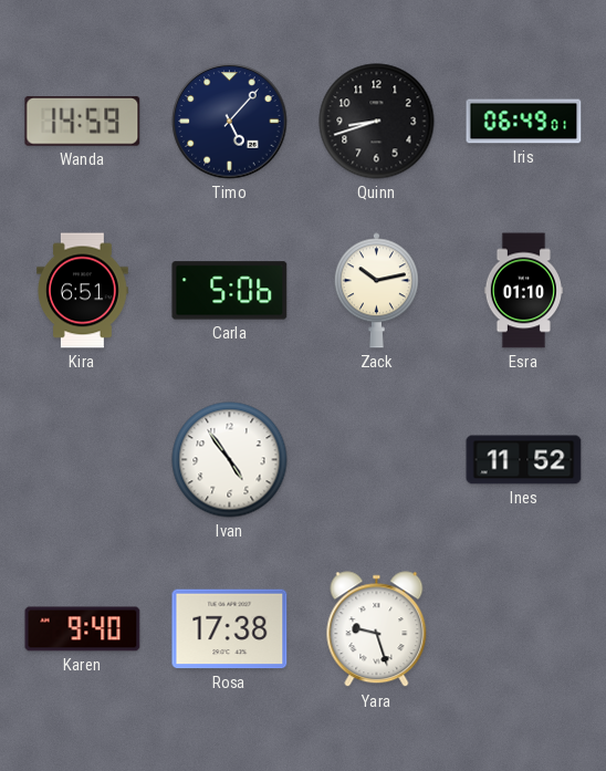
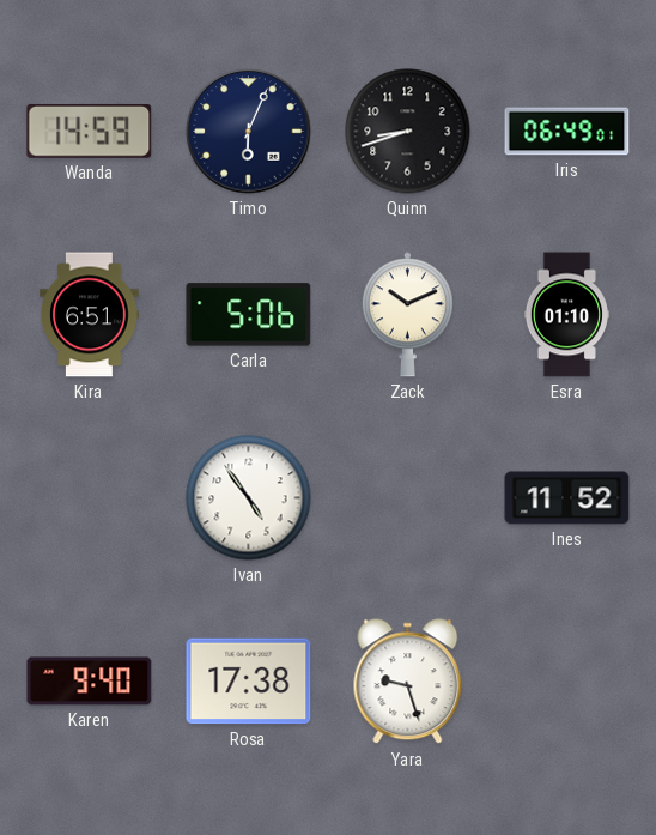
Timo: 5:07 -> 6:04 (249, 132)
Zack: 10:13 -> 10:11 (407, 315)
